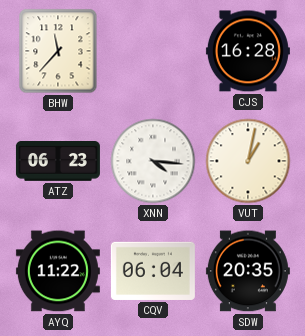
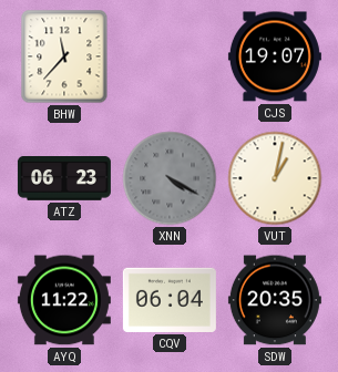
CJS: 16:28 -> 19:07 (275, 56)
XNN: 4:16 -> 4:20 (170, 178)
XNN dial: white -> grey (170, 178)
